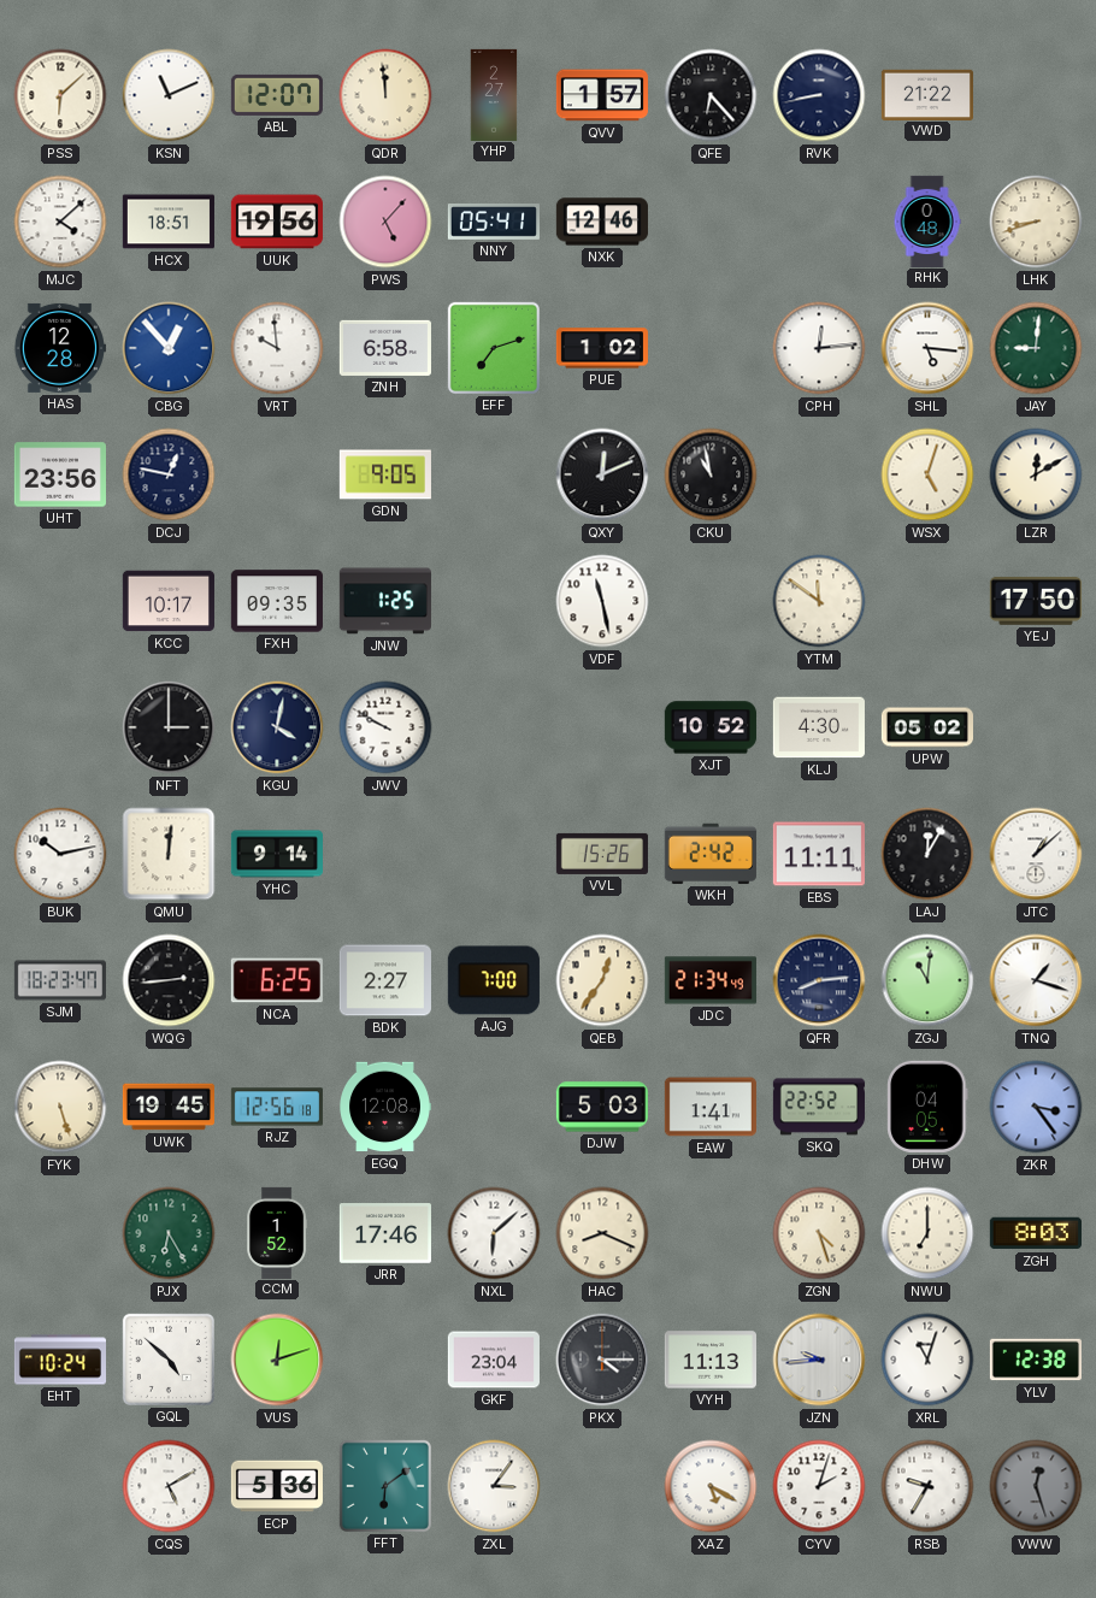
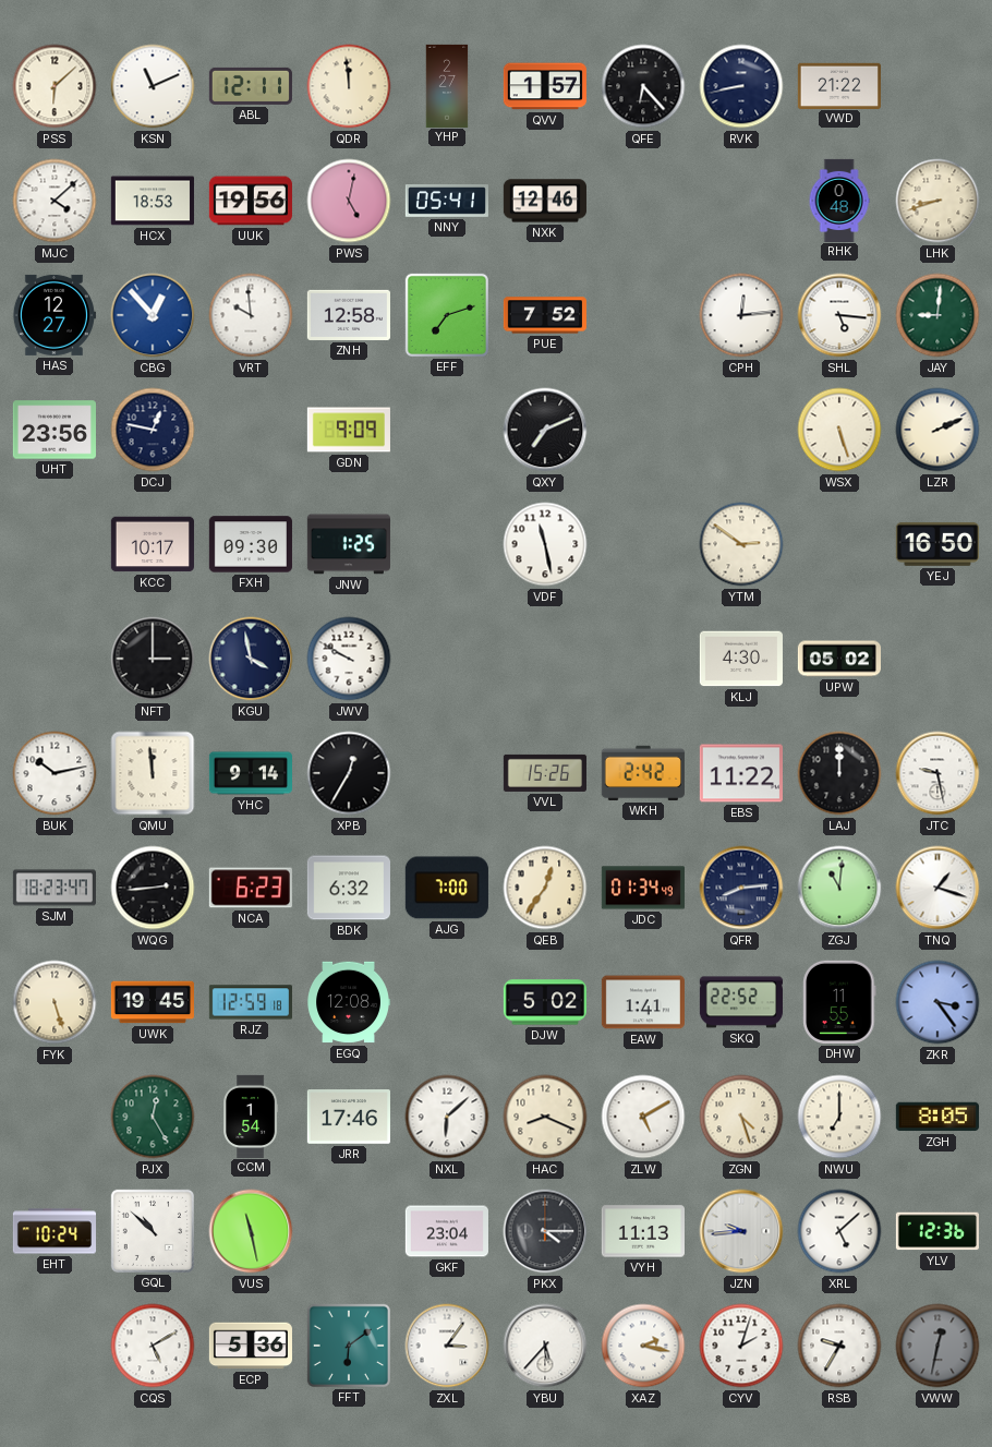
ABL: 12:07 -> 12:11 (251, 86)
HCX: 18:51 -> 18:53 (153, 201)
PWS: 5:07 -> 5:02 (349, 201)
HAS: 12:28 -> 12:27 (53, 315)
ZNH: 6:58 -> 12:58 (349, 315)
PUE: 1:02 -> 7:52 (545, 315)
GDN: 9:05 -> 9:09 (349, 430)
QXY: 12:11 -> 7:11 (545, 430)
CKU: 10:58 -> none (711, 474)
WSX: 5:03 -> 5:27 (839, 430)
LZR: 12:10 -> 2:11 (937, 430)
FXH: 09:35 -> 09:30 (251, 544)
YTM: 11:51 -> 2:51 (741, 544)
YEJ: 17:50 -> 16:50 (937, 544)
KGU: 4:02 -> 3:58 (251, 659)
XJT: 10:52 -> none (711, 727)
QMU: 12:01 -> 11:59 (153, 773)
XPB: none -> 12:35 (349, 773)
EBS: 11:11 -> 11:22 (741, 773)
LAJ: 12:05 -> 12:00 (839, 773)
JTC: 1:08 -> 9:28 (937, 773)
NCA: 6:25 -> 6:23 (251, 888)
BDK: 2:27 -> 6:32 (349, 888)
JDC: 21:34 -> 01:34 (643, 888)
RJZ: 12:56 -> 12:59 (251, 1002)
DJW: 5:03 -> 5:02 (544, 1002)
DHW: 04:05 -> 11:55 (839, 1002)
PJX: 6:25 -> 12:25 (153, 1117)
CCM: 1:52 -> 1:54 (252, 1116)
ZLW: none -> 5:10 (643, 1117)
ZGH: 8:03 -> 8:05 (937, 1117)
GQL: 4:52 -> 10:52 (153, 1231)
VUS: 12:12 -> 11:28 (251, 1231)
XRL: 11:03 -> 5:08 (839, 1231)
YLV: 12:38 -> 12:36 (937, 1231)
YBU: none -> 5:37 (545, 1346)
XAZ: 5:20 -> 2:17 (643, 1346)
VWW: 12:27 -> 12:32 (937, 1346)
